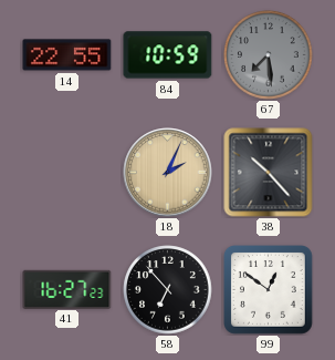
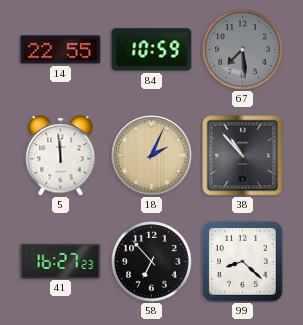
5: none -> 11:59 (61, 156)
38: 10:23 -> 10:53 (243, 156)
99: 12:51 -> 8:22 (243, 262)
